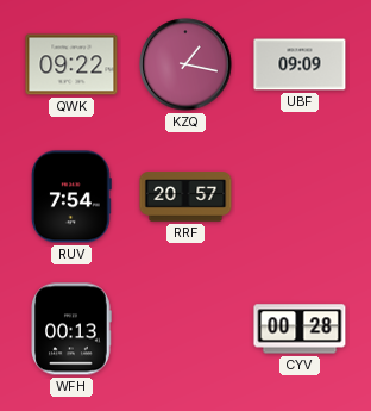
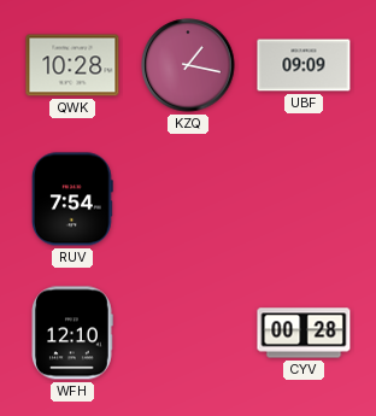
QWK: 09:22 -> 10:28 (72, 65)
RRF: 20:57 -> none (185, 197)
WFH: 00:13 -> 12:10 (72, 333)
